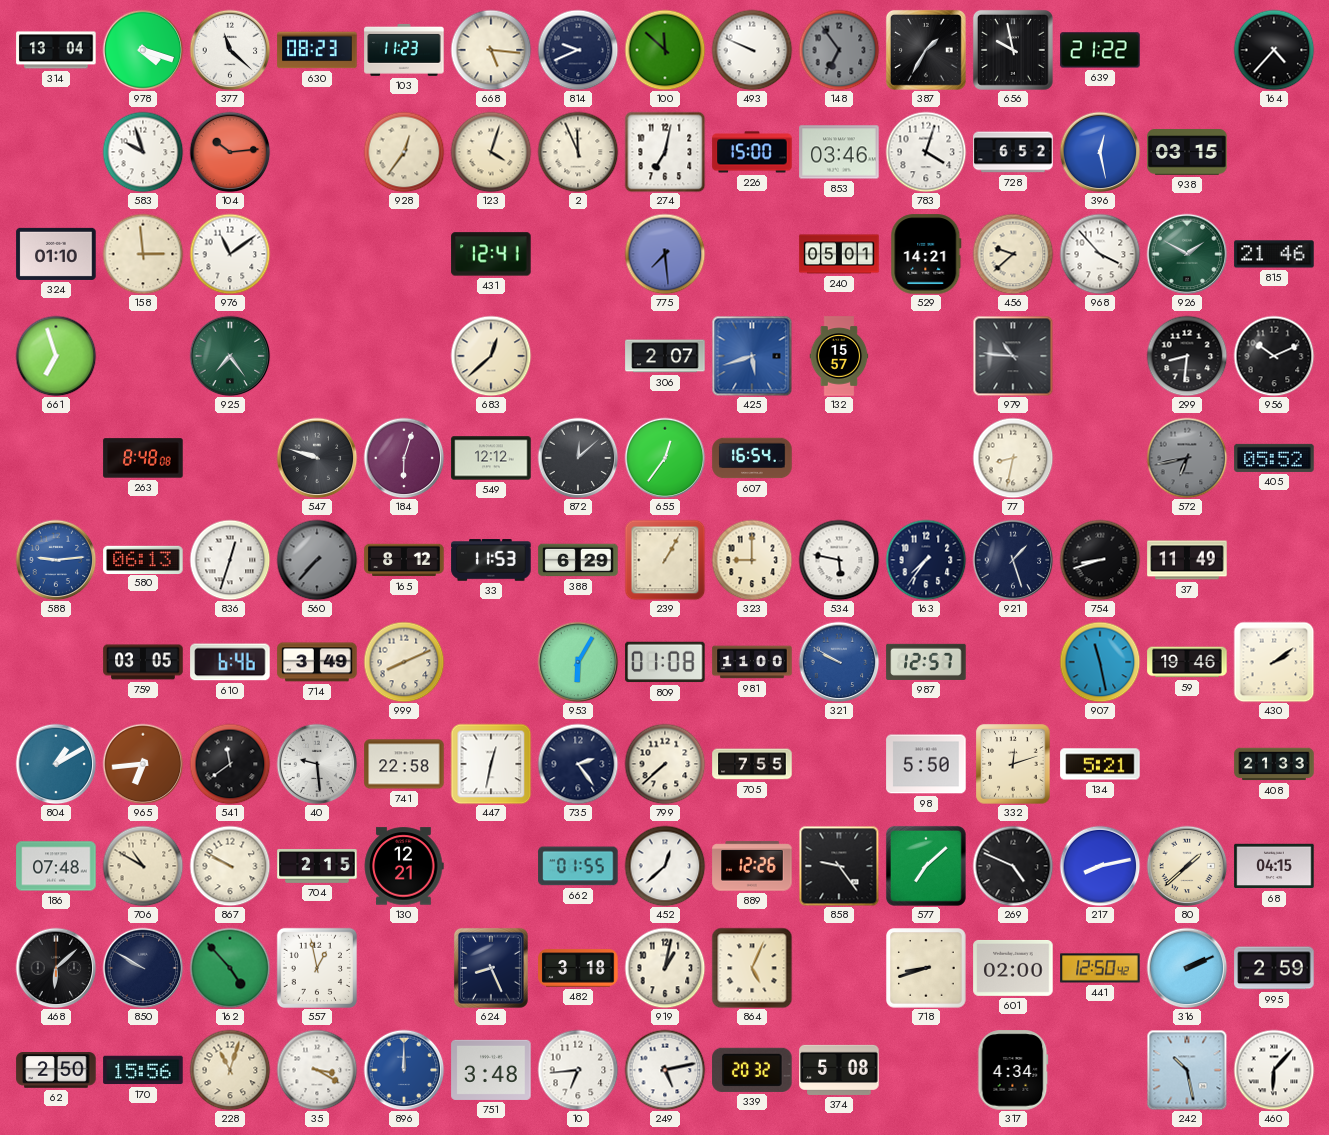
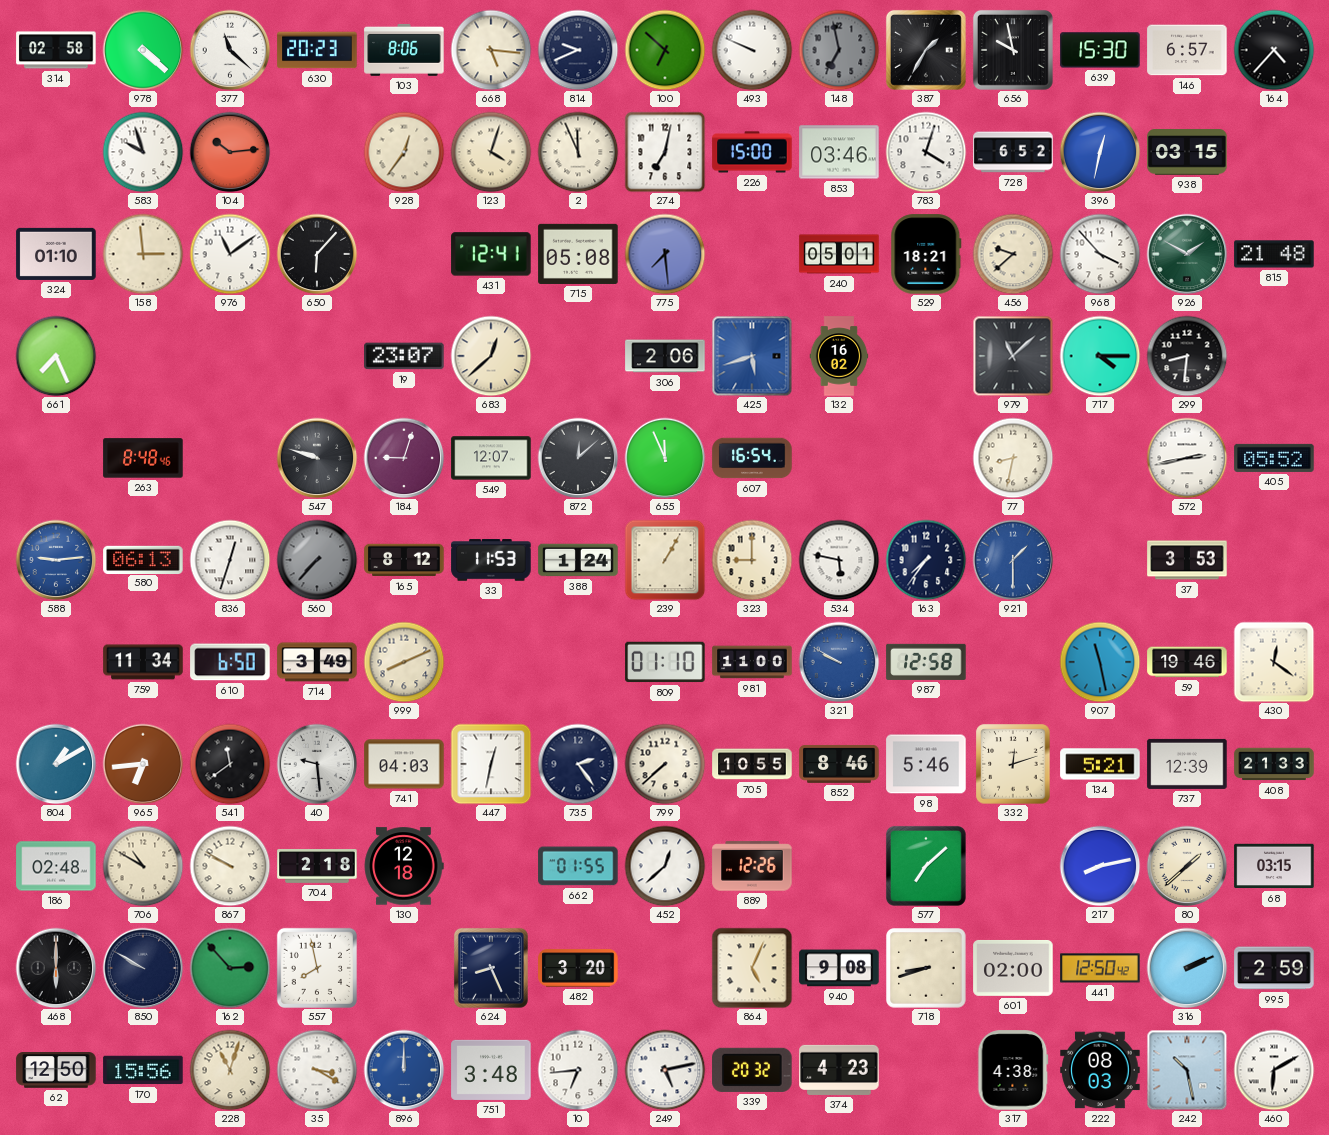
314: 13:04 -> 02:58 (56, 50)
978: 4:18 -> 4:22 (143, 50)
630: 08:23 -> 20:23 (317, 50)
103: 11:23 -> 8:06 (404, 50)
100: 11:52 -> 6:52 (665, 50)
148: 6:54 -> 6:58 (839, 50)
639: 21:22 -> 15:30 (1100, 50)
146: none -> 6:57 (1187, 50)
396: 12:28 -> 12:32 (1100, 152)
650: none -> 6:07 (317, 254)
715: none -> 05:08 (578, 254)
529: 14:21 -> 18:21 (926, 254)
815: 21:46 -> 21:48 (1274, 254)
661: 6:57 -> 7:26 (56, 356)
925: 7:24 -> none (230, 356)
19: none -> 23:07 (404, 356)
306: 2:07 -> 2:06 (665, 356)
132: 15:57 -> 16:02 (839, 356)
979: 10:46 -> 11:08 (1013, 356)
717: none -> 4:15 (1100, 356)
956: 10:11 -> none (1274, 356)
263: 8:48:08 -> 8:48:46 (143, 458)
184: 6:03 -> 9:03 (404, 458)
549: 12:12 -> 12:07 (491, 458)
655: 12:36 -> 11:56 (665, 458)
572: 6:43 -> 2:43 (1187, 458)
572 dial: grey -> white (1187, 458)
388: 6:29 -> 1:24 (578, 560)
921: 1:27 -> 1:30 (1013, 560)
921 dial: navy -> blue (1013, 560)
754: 8:42 -> none (1100, 560)
37: 11:49 -> 3:53 (1187, 560)
759: 03:05 -> 11:34 (143, 662)
610: 6:46 -> 6:50 (230, 662)
953: 6:05 -> none (578, 662)
809: 01:08 -> 01:10 (665, 662)
987: 12:57 -> 12:58 (926, 662)
430: 2:09 -> 12:21 (1274, 662)
741: 22:58 -> 04:03 (404, 764)
705: 7:55 -> 10:55 (752, 764)
852: none -> 8:46 (839, 764)
98: 5:50 -> 5:46 (926, 764)
737: none -> 12:39 (1187, 764)
186: 07:48 -> 02:48 (56, 866)
704: 2:15 -> 2:18 (317, 866)
130: 12:21 -> 12:18 (404, 866)
858: 9:24 -> none (839, 866)
269: 4:49 -> none (1013, 866)
68: 04:15 -> 03:15 (1274, 866)
468: 6:08 -> 6:00 (56, 968)
162: 4:53 -> 2:53 (230, 968)
557: 12:58 -> 7:58 (317, 968)
482: 3:18 -> 3:20 (578, 968)
919: 1:02 -> none (665, 968)
940: none -> 9:08 (839, 968)
62: 2:50 -> 12:50 (56, 1070)
374: 5:08 -> 4:23 (839, 1070)
317: 4:34 -> 4:38 (1013, 1070)
222: none -> 08:03 (1100, 1070)
460: 6:07 -> 6:10 (1274, 1070)
